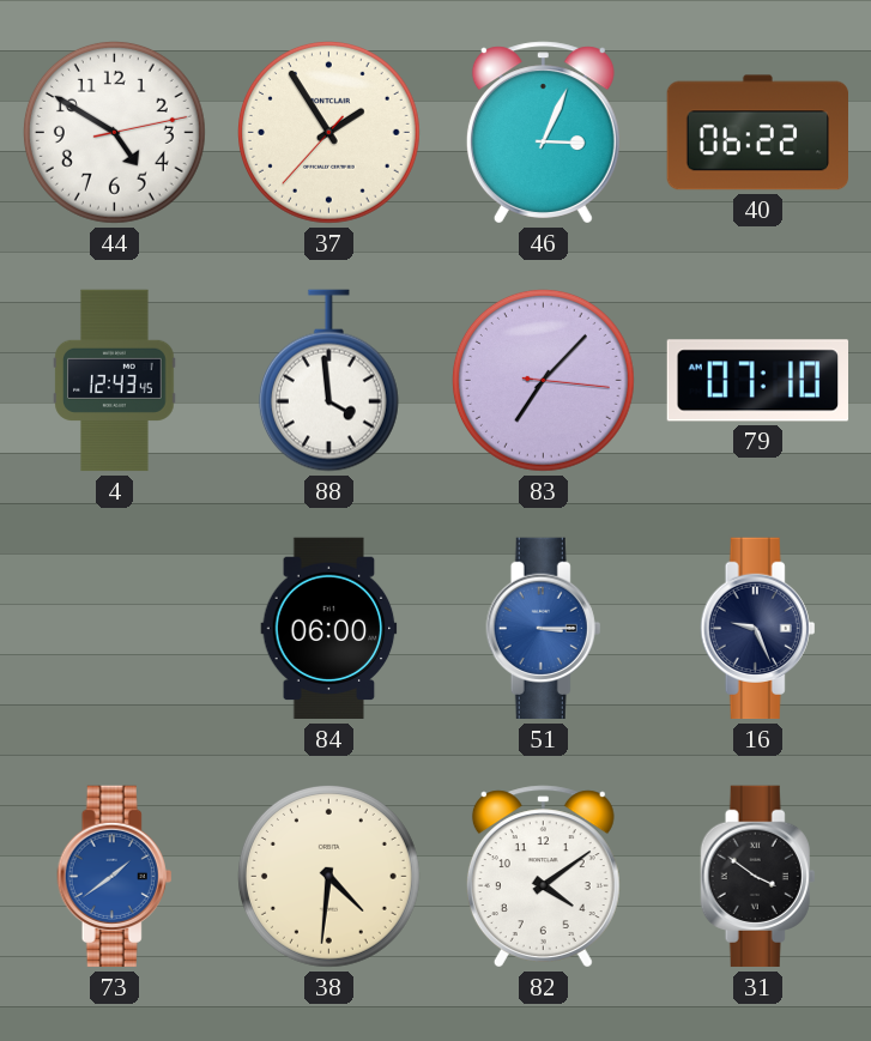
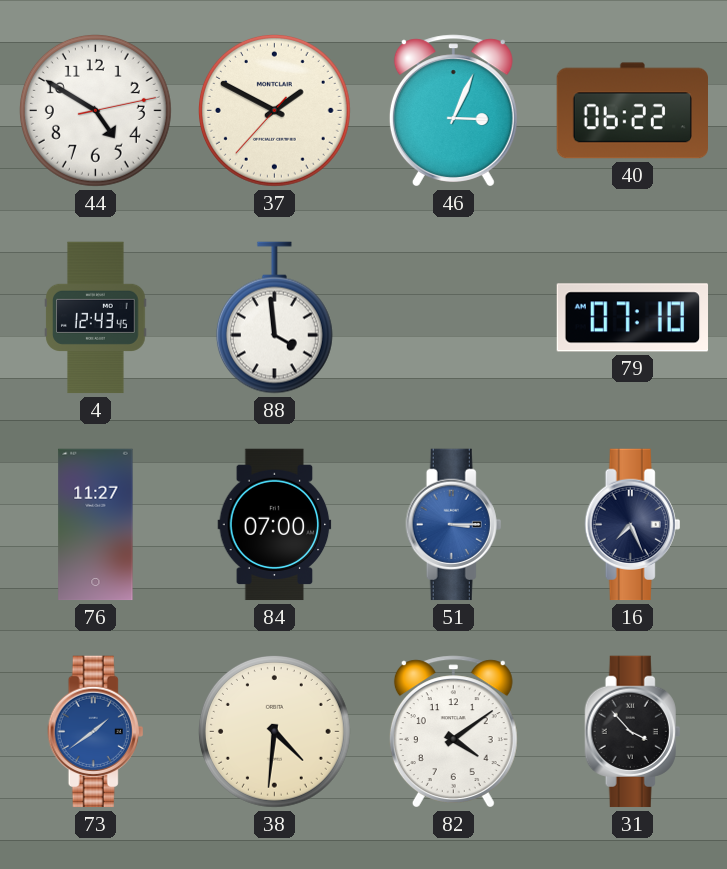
37: 1:54 -> 1:49 (274, 110)
83: 7:07 -> none (543, 380)
76: none -> 11:27 (96, 525)
84: 06:00 -> 07:00 (275, 525)
16: 9:26 -> 7:26 (633, 525)
31: 3:51 -> 3:53 (633, 732)
